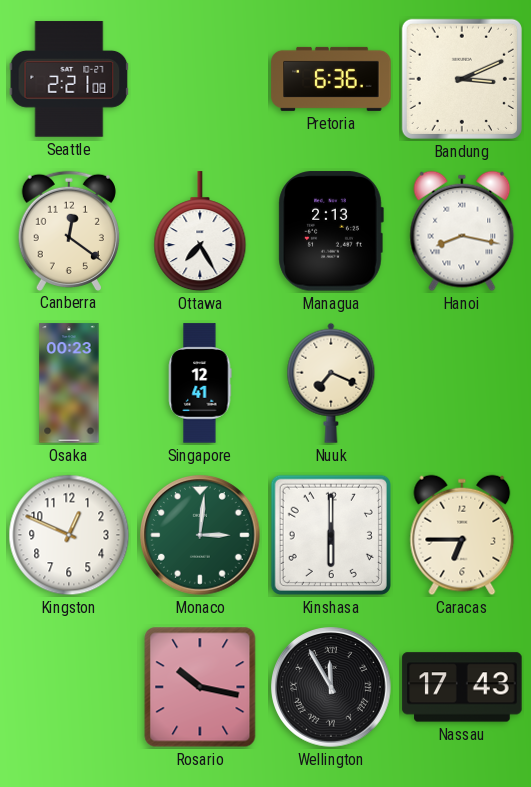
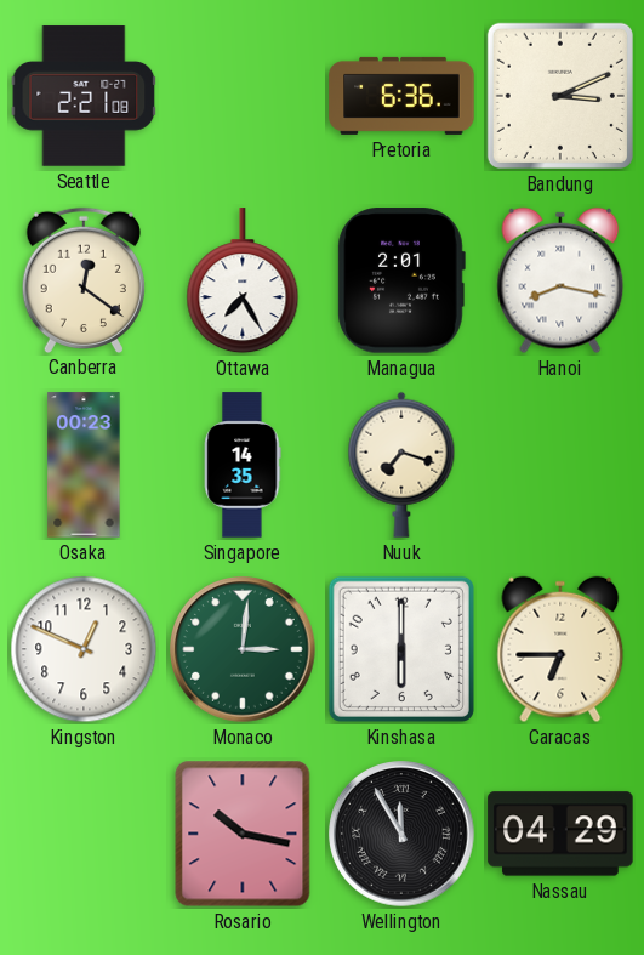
Managua: 2:13 -> 2:01 (401, 280)
Singapore: 12:41 -> 14:35 (243, 465)
Nuuk: 7:19 -> 7:18 (401, 465)
Nassau: 17:43 -> 04:29 (560, 834)
